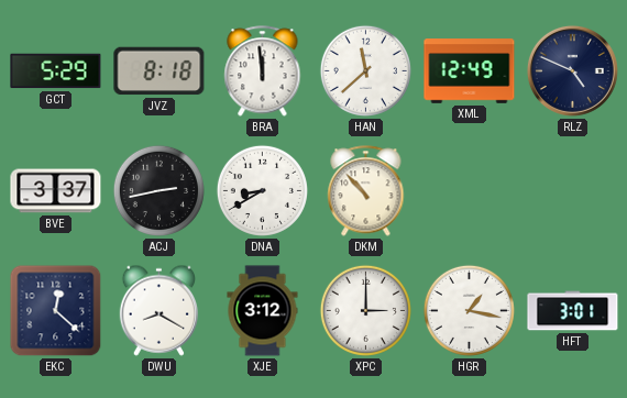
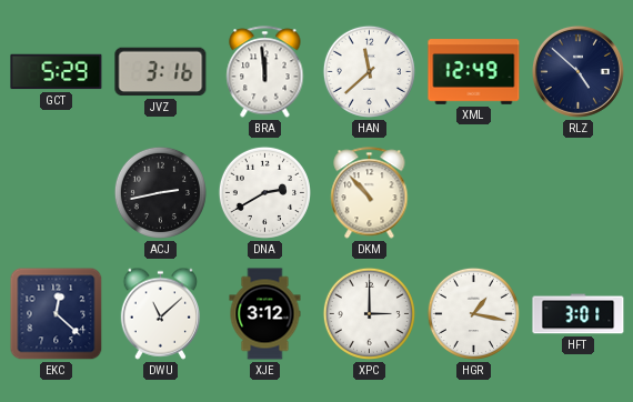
JVZ: 8:18 -> 3:16 (161, 72)
RLZ: 4:49 -> 4:52 (577, 71)
BVE: 3:37 -> none (56, 191)
DNA: 8:40 -> 2:40 (264, 192)
DWU: 8:20 -> 11:08 (161, 313)
